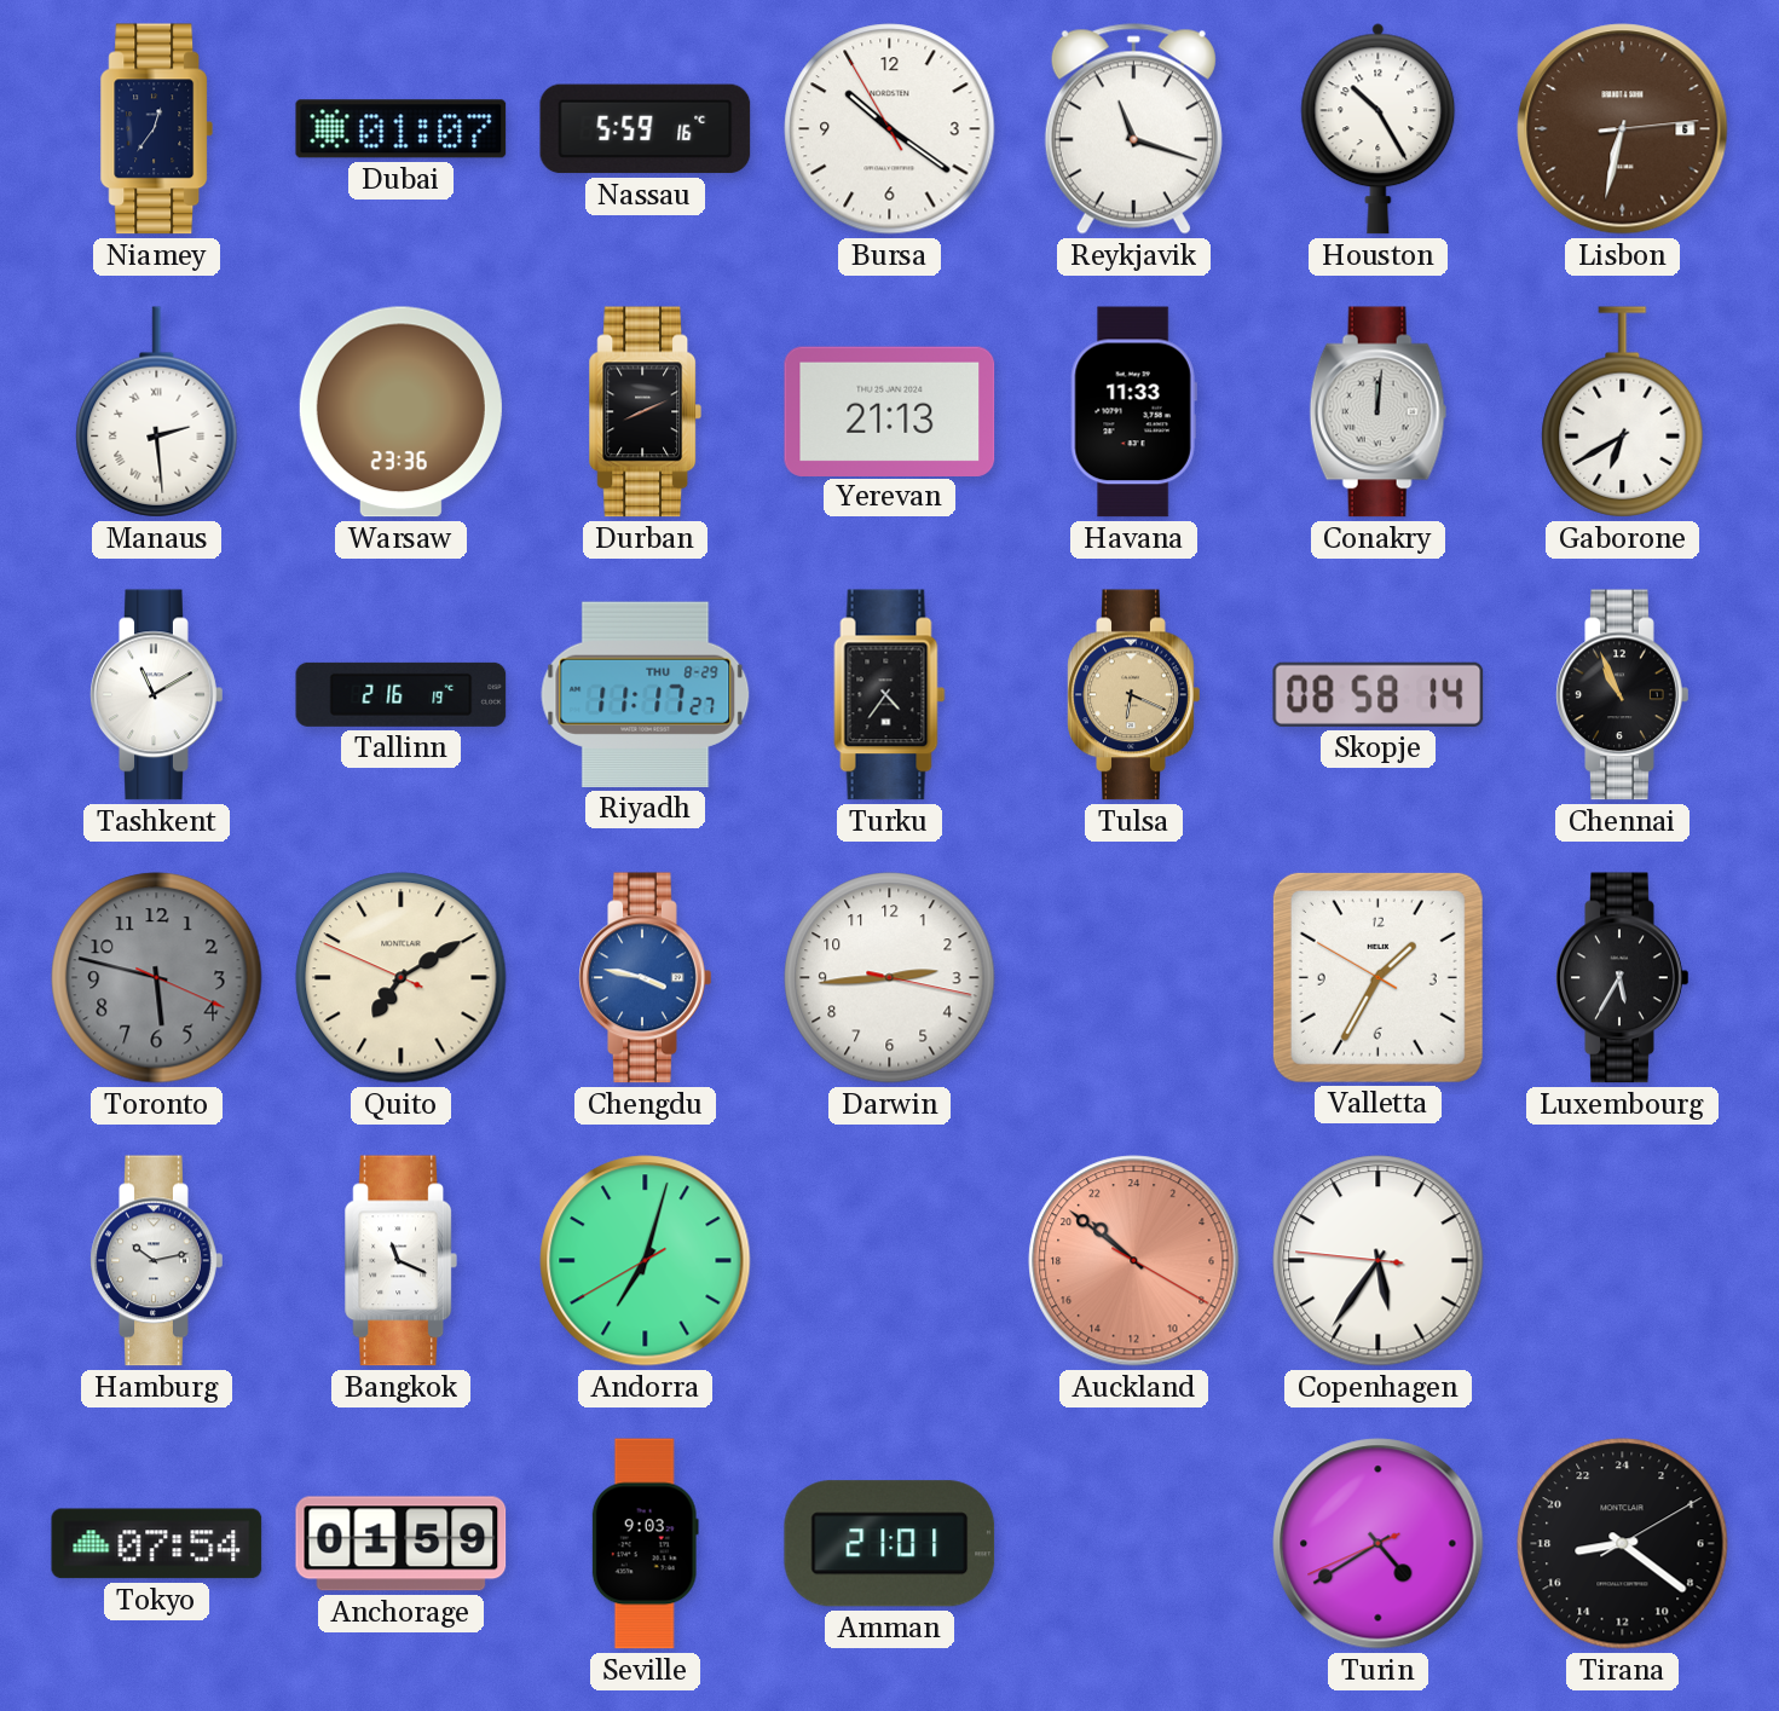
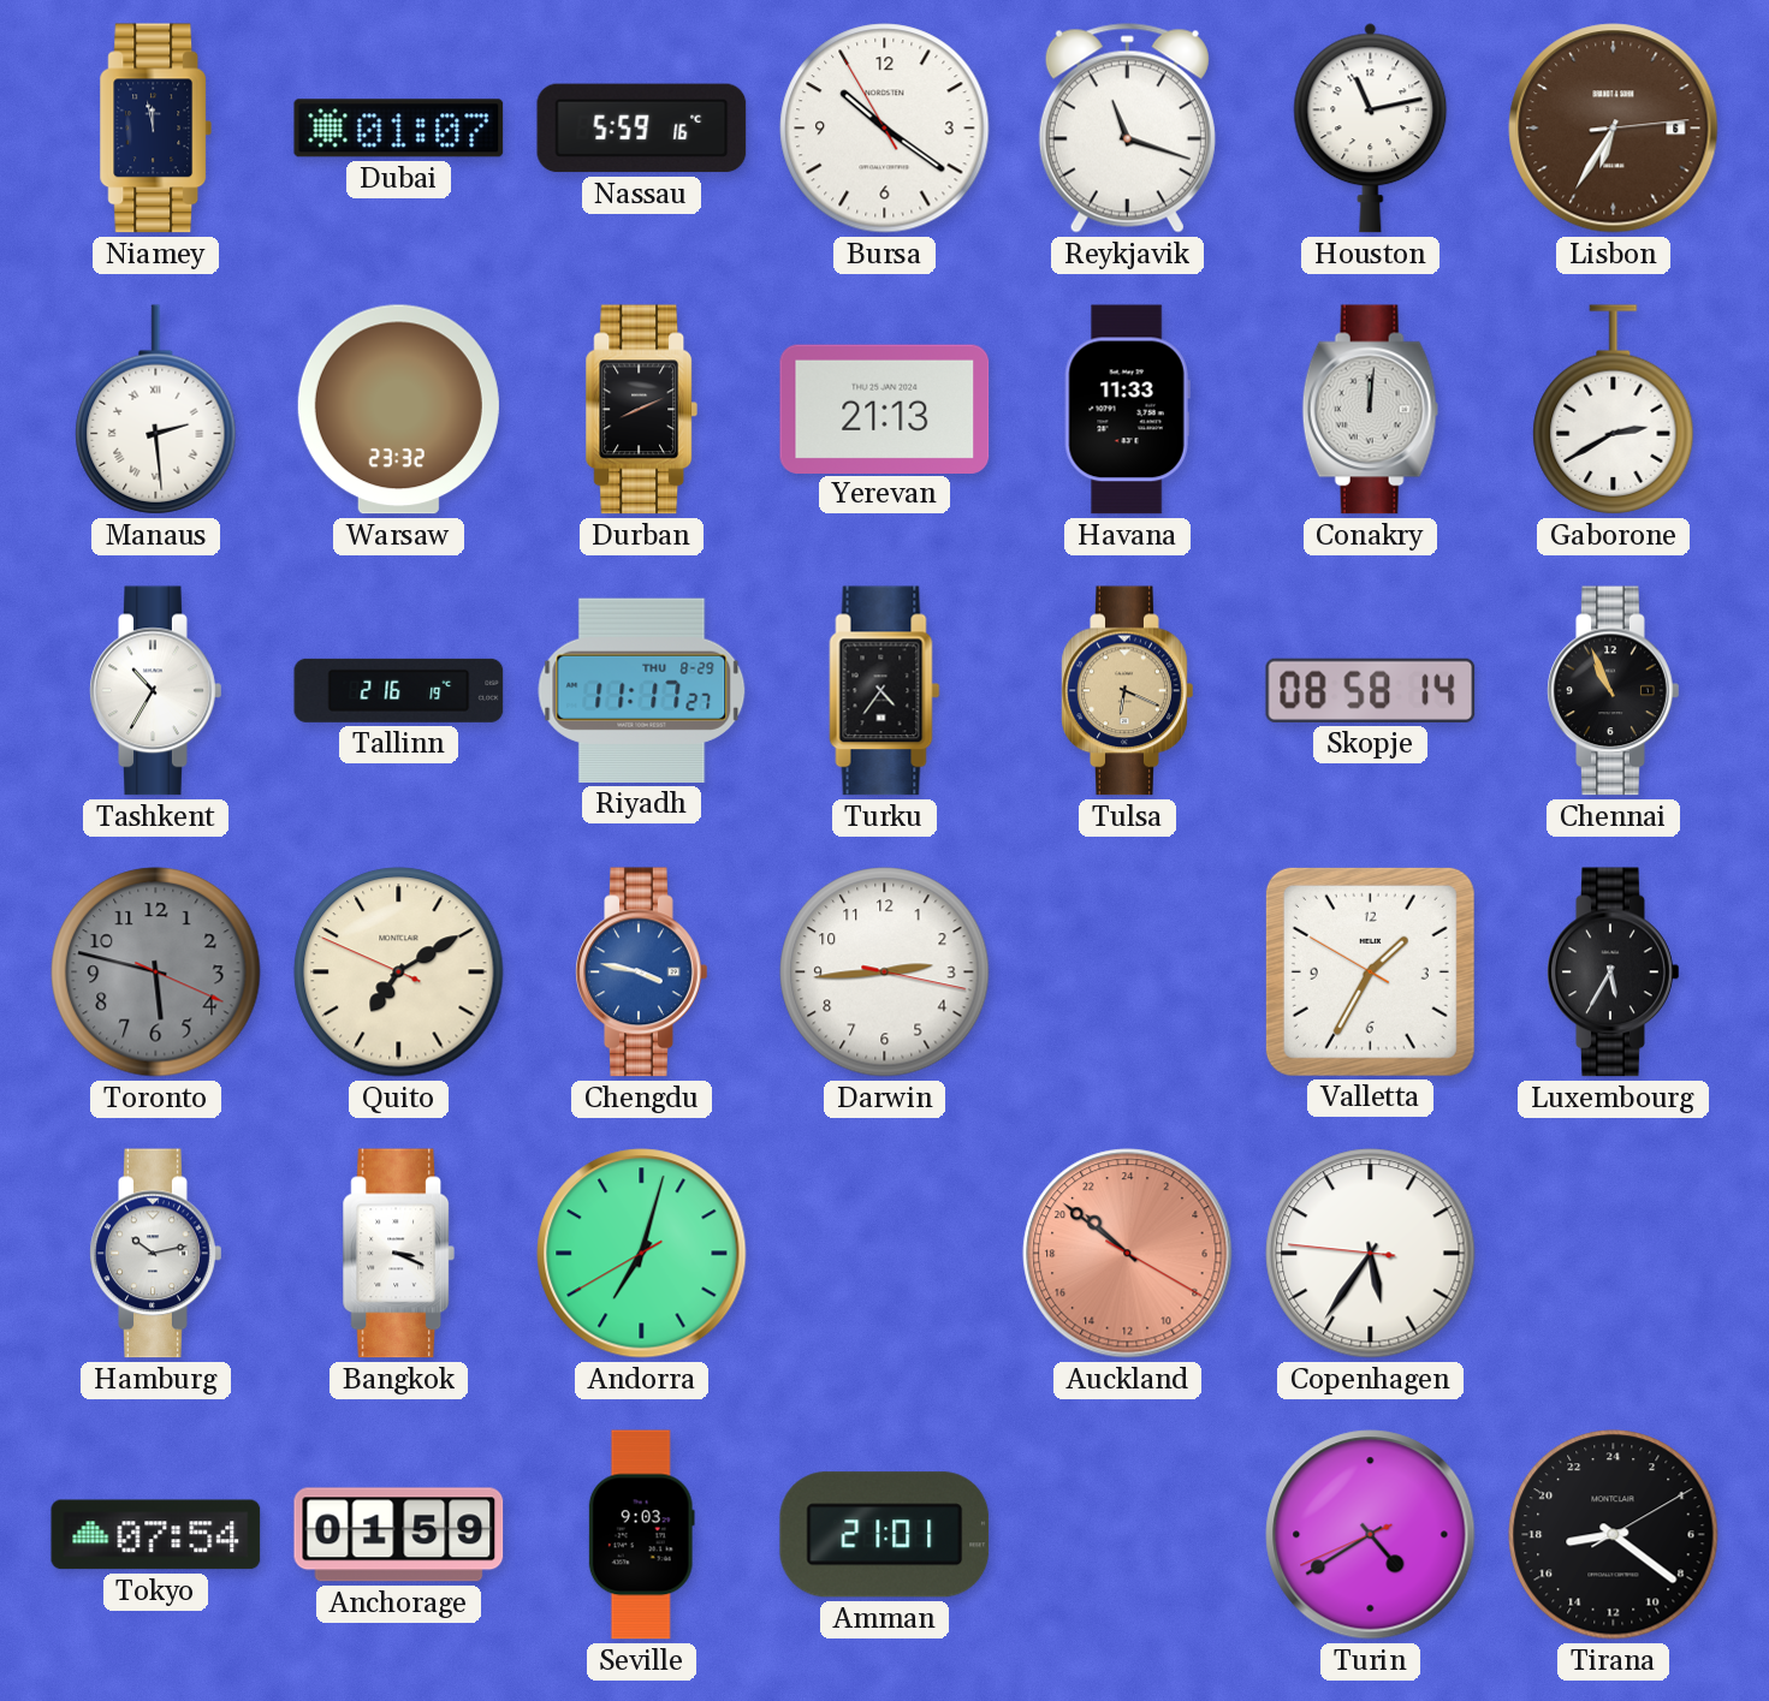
Niamey: 12:36 -> 11:58 (156, 129)
Houston: 10:25 -> 11:13 (1371, 129)
Lisbon: 6:32 -> 6:35 (1614, 129)
Warsaw: 23:36 -> 23:32 (398, 410)
Gaborone: 6:40 -> 2:40 (1614, 410)
Tashkent: 11:10 -> 10:35 (156, 691)
Bangkok: 11:19 -> 3:19 (399, 1254)
